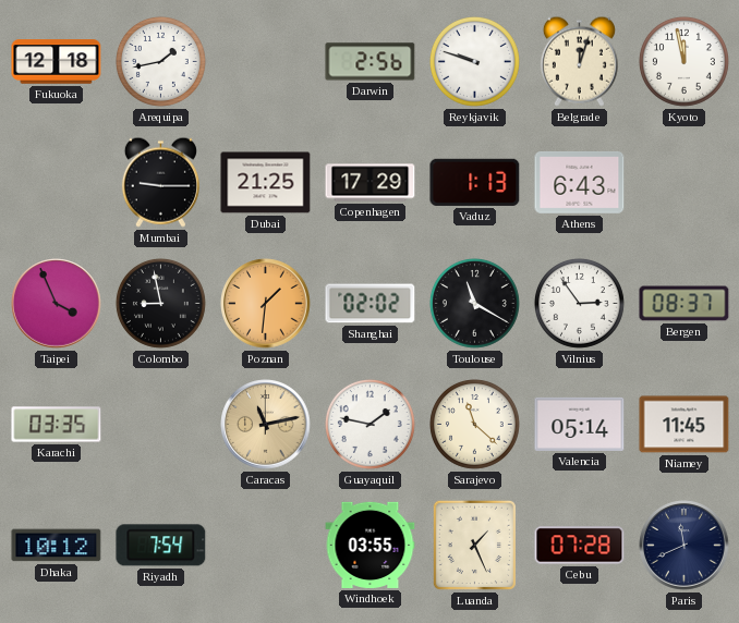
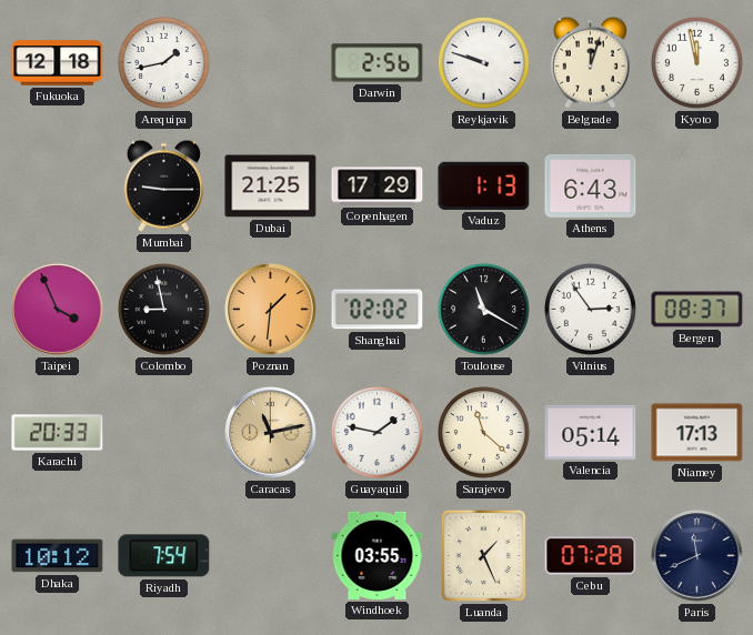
Karachi: 03:35 -> 20:33 (58, 433)
Niamey: 11:45 -> 17:13 (697, 433)
